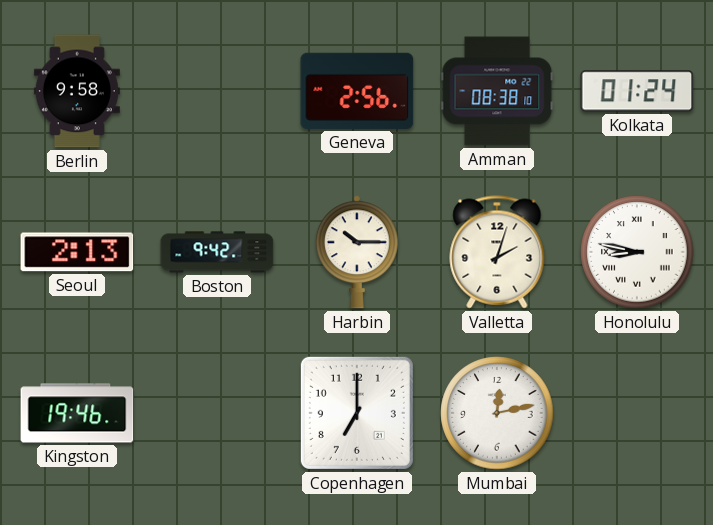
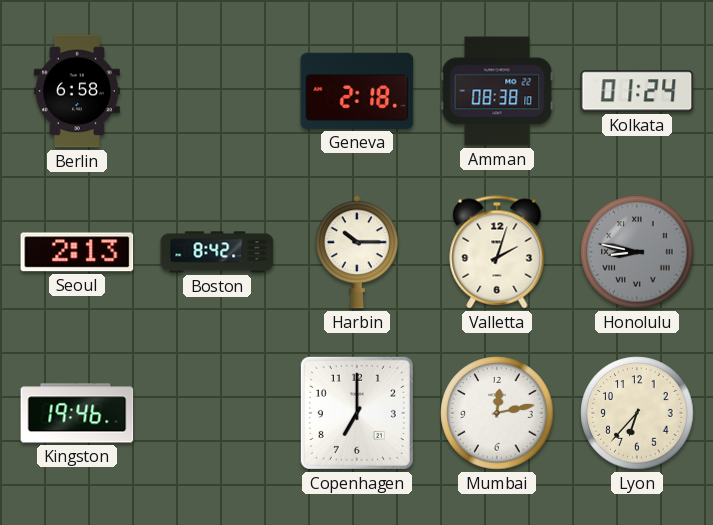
Berlin: 9:58 -> 6:58 (77, 91)
Geneva: 2:56 -> 2:18 (357, 91)
Boston: 9:42 -> 8:42 (217, 252)
Honolulu dial: white -> grey (637, 252)
Lyon: none -> 6:37 (637, 413)
